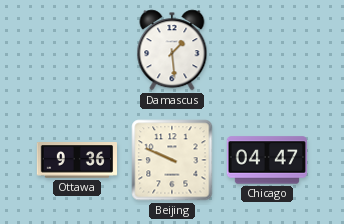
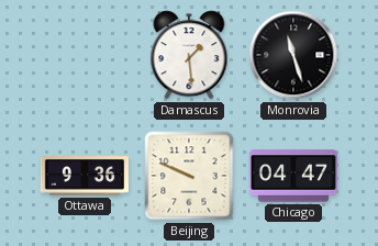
Monrovia: none -> 11:27 (293, 55)
